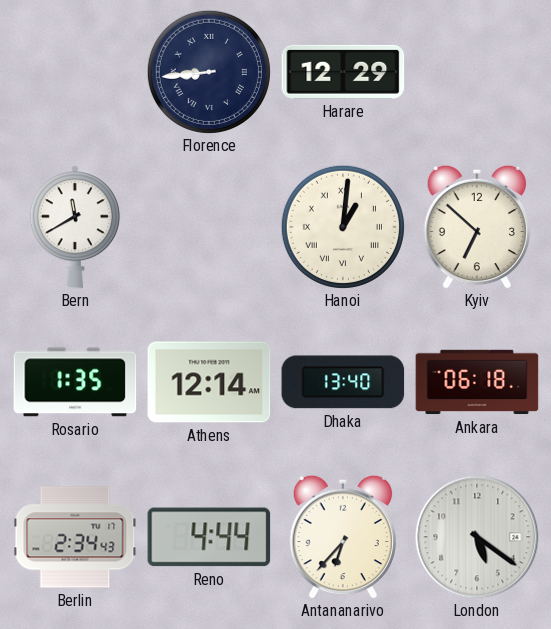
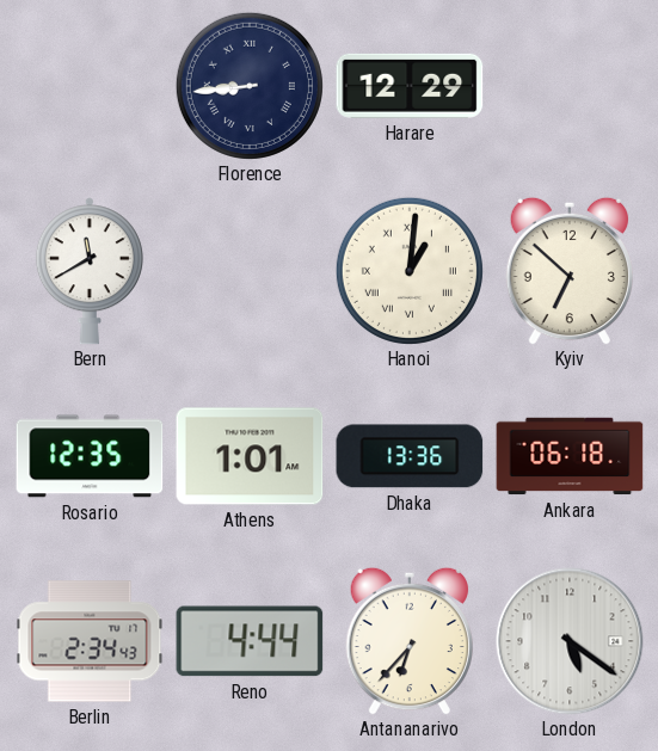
Rosario: 1:35 -> 12:35 (90, 456)
Athens: 12:14 -> 1:01 (250, 456)
Dhaka: 13:40 -> 13:36 (410, 456)
